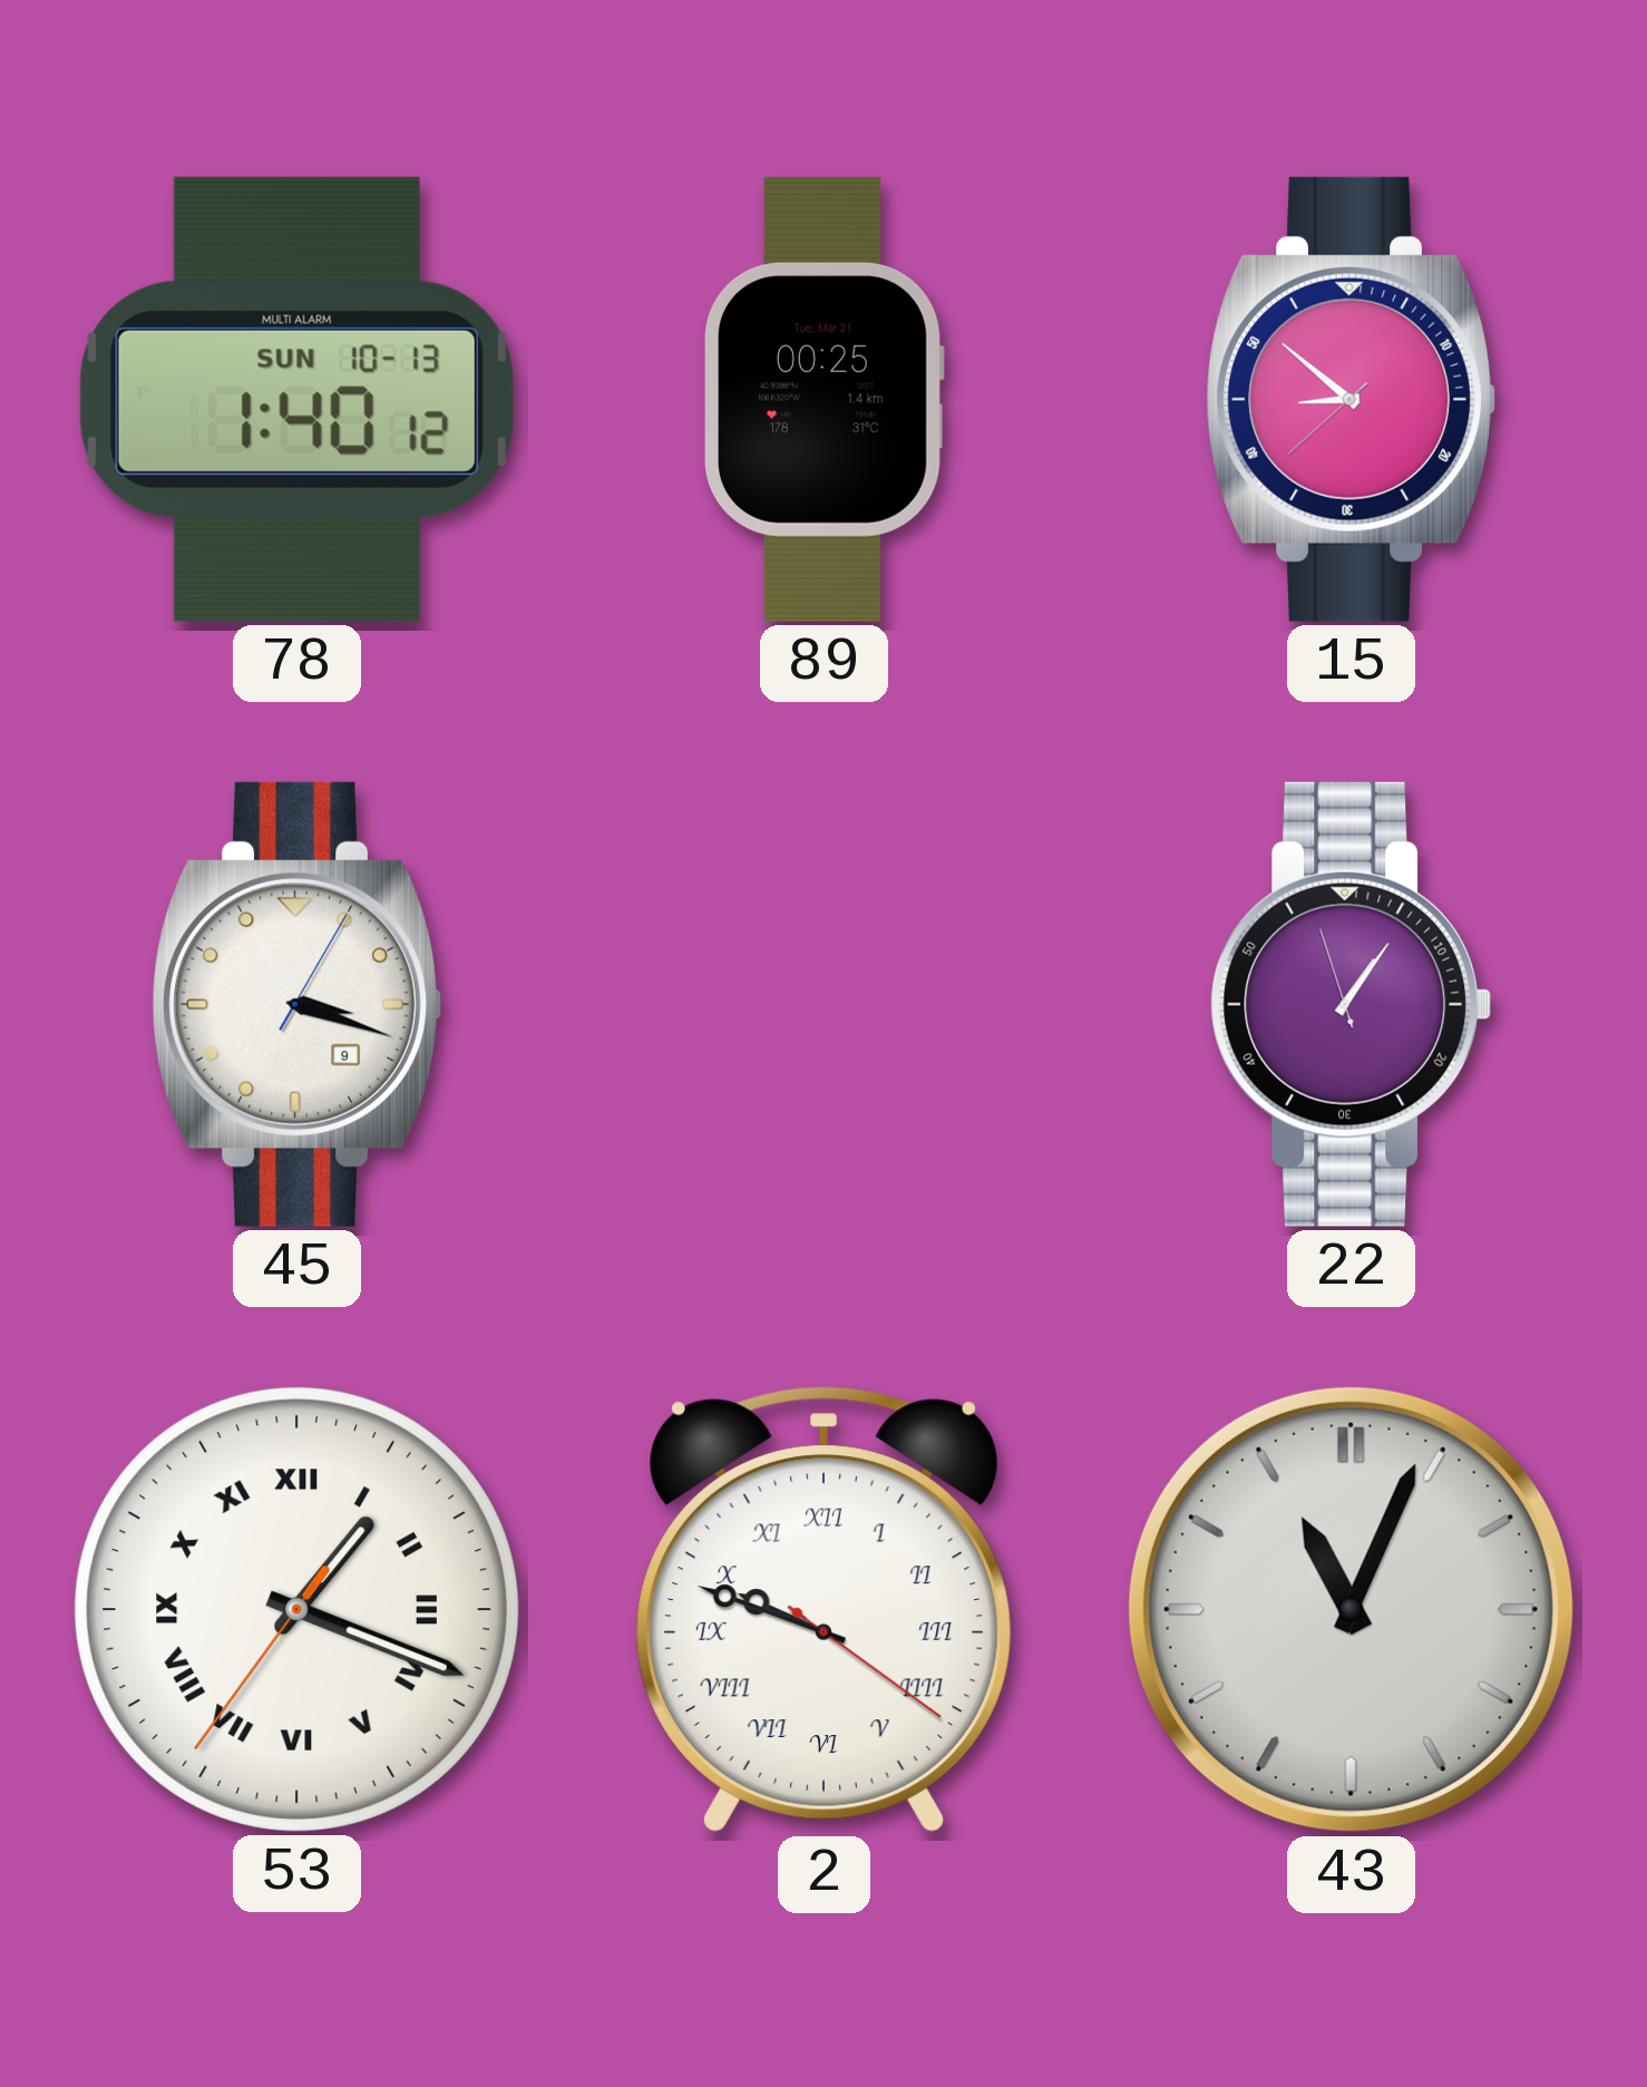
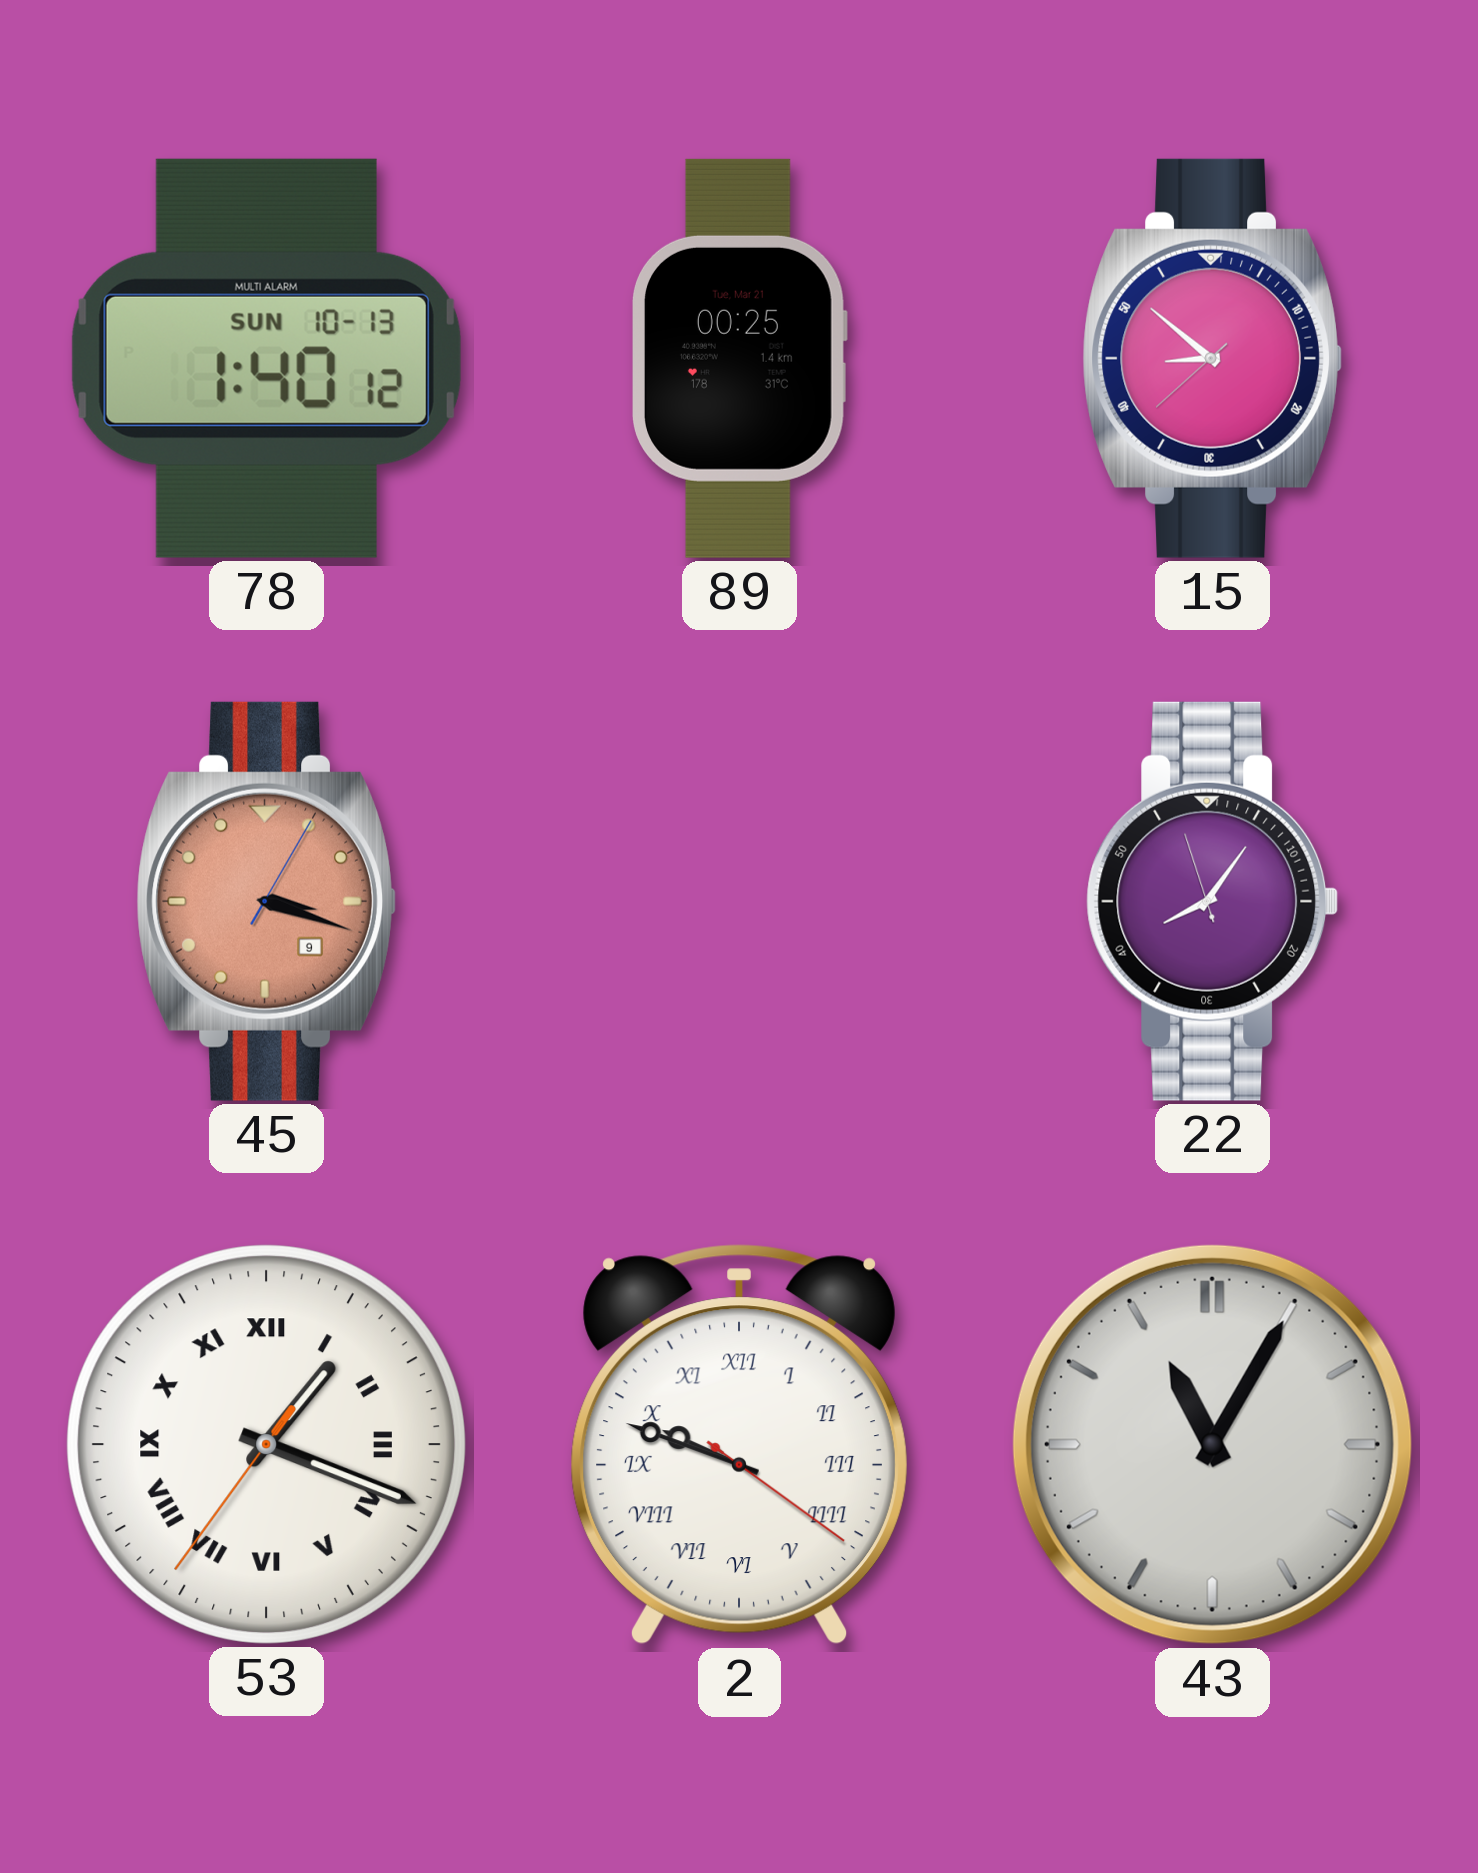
45 dial: white -> salmon (266, 901)
22: 1:05 -> 8:05 (1213, 901)
43: 11:04 -> 11:05 (1212, 1444)
